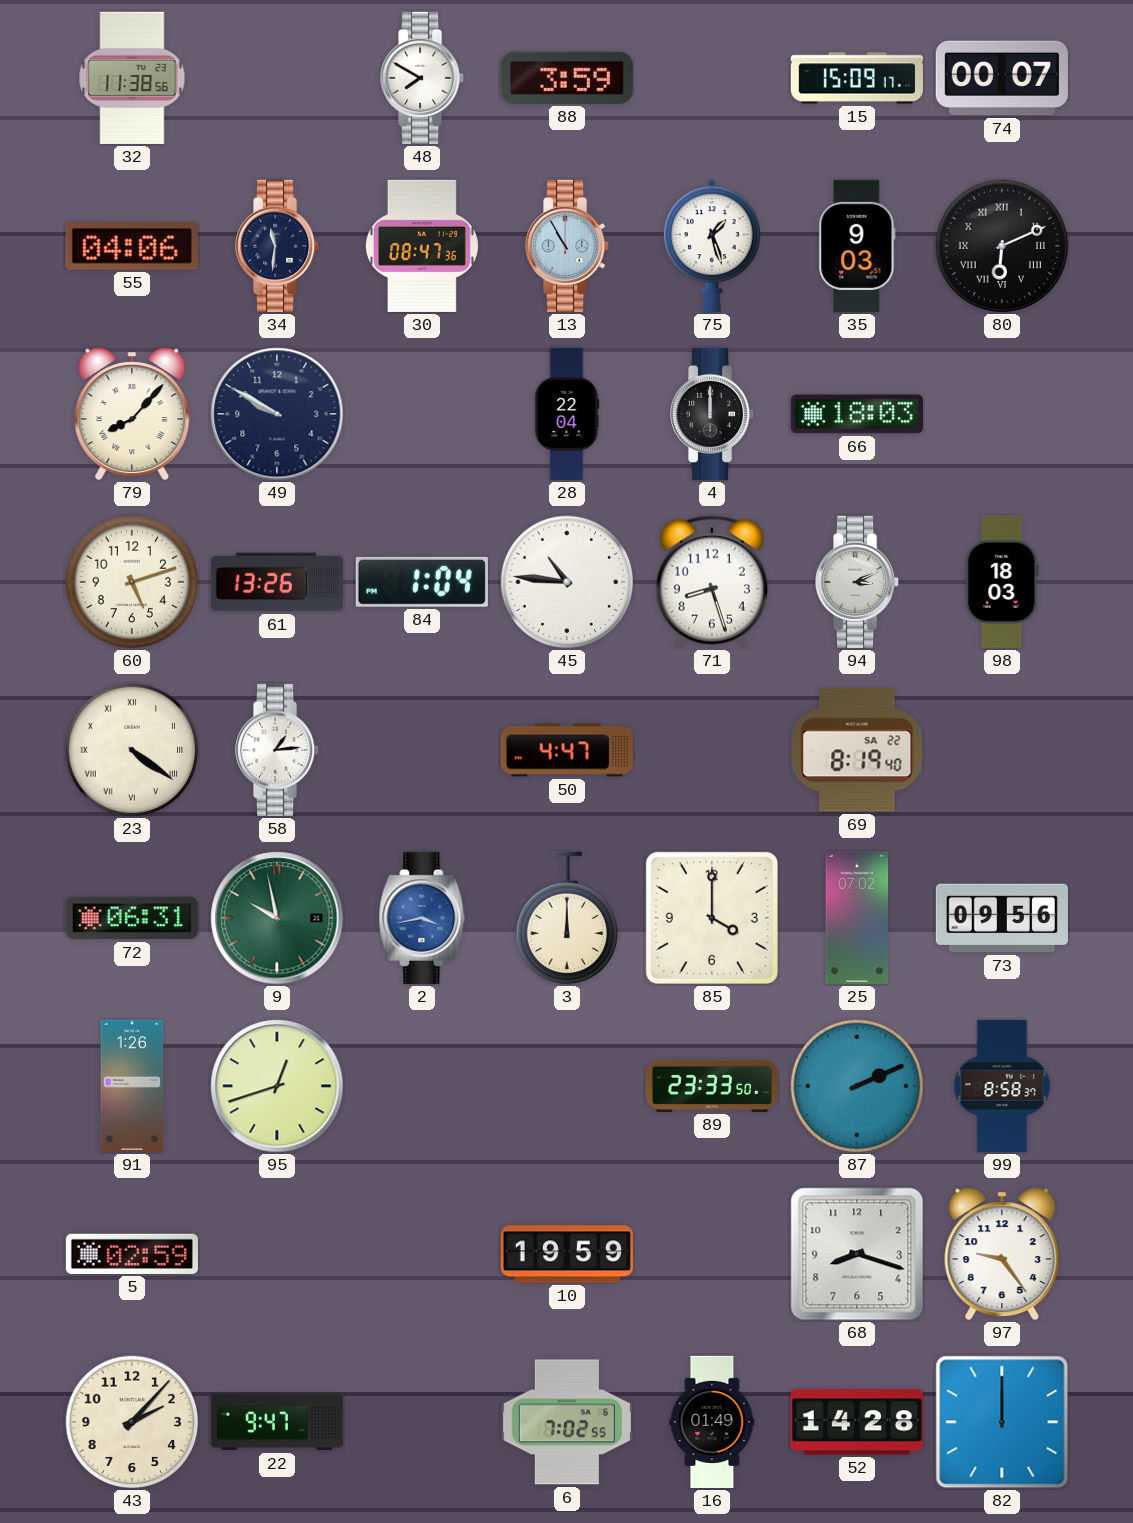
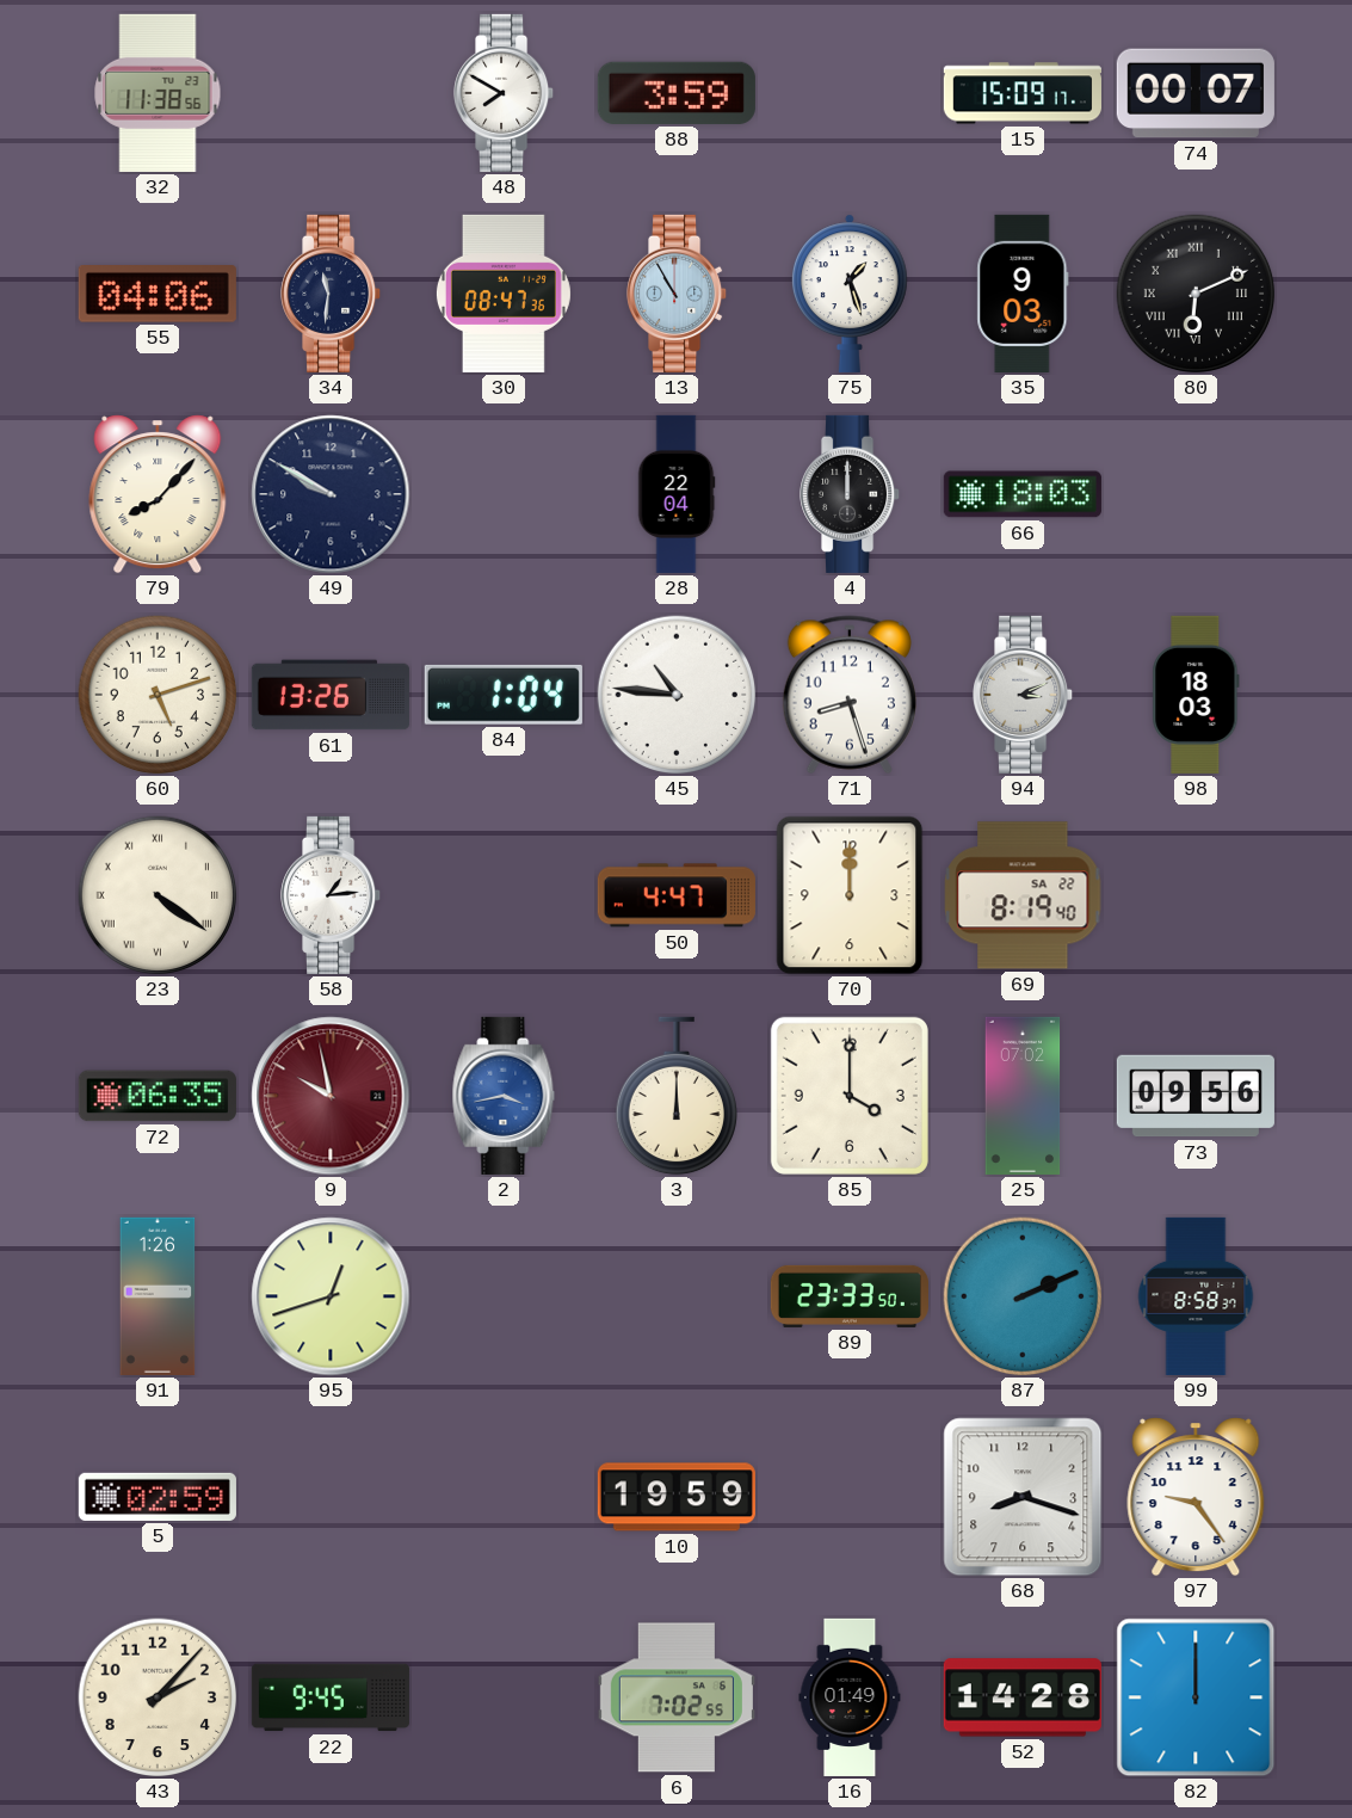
70: none -> 12:00 (850, 895)
72: 06:31 -> 06:35 (158, 1096)
9 dial: green -> burgundy (331, 1096)
22: 9:47 -> 9:45 (331, 1697)
